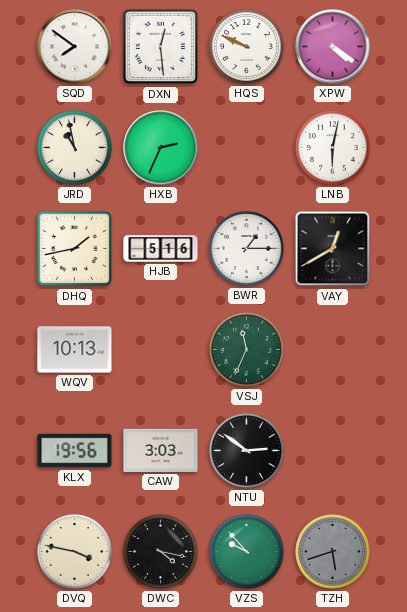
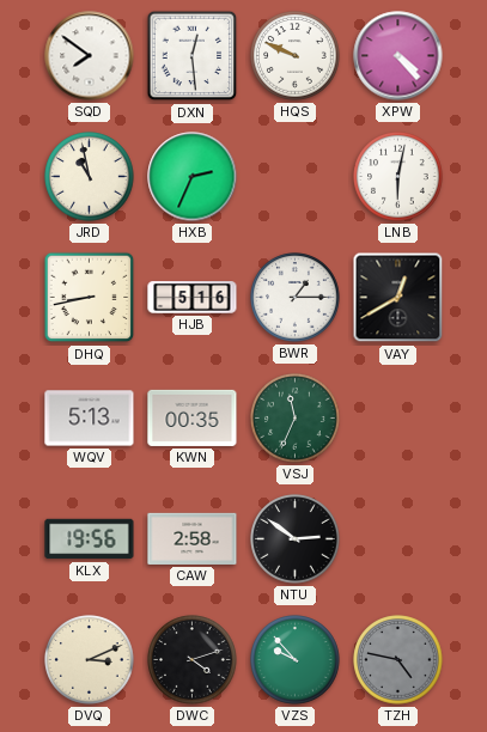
XPW: 4:21 -> 4:23 (398, 56)
DHQ: 1:43 -> 8:43 (90, 298)
WQV: 10:13 -> 5:13 (90, 419)
KWN: none -> 00:35 (193, 417)
CAW: 3:03 -> 2:58 (193, 538)
DVQ: 3:47 -> 3:11 (90, 660)
DWC: 4:17 -> 4:12 (193, 660)
TZH: 5:42 -> 4:47 (398, 660)
